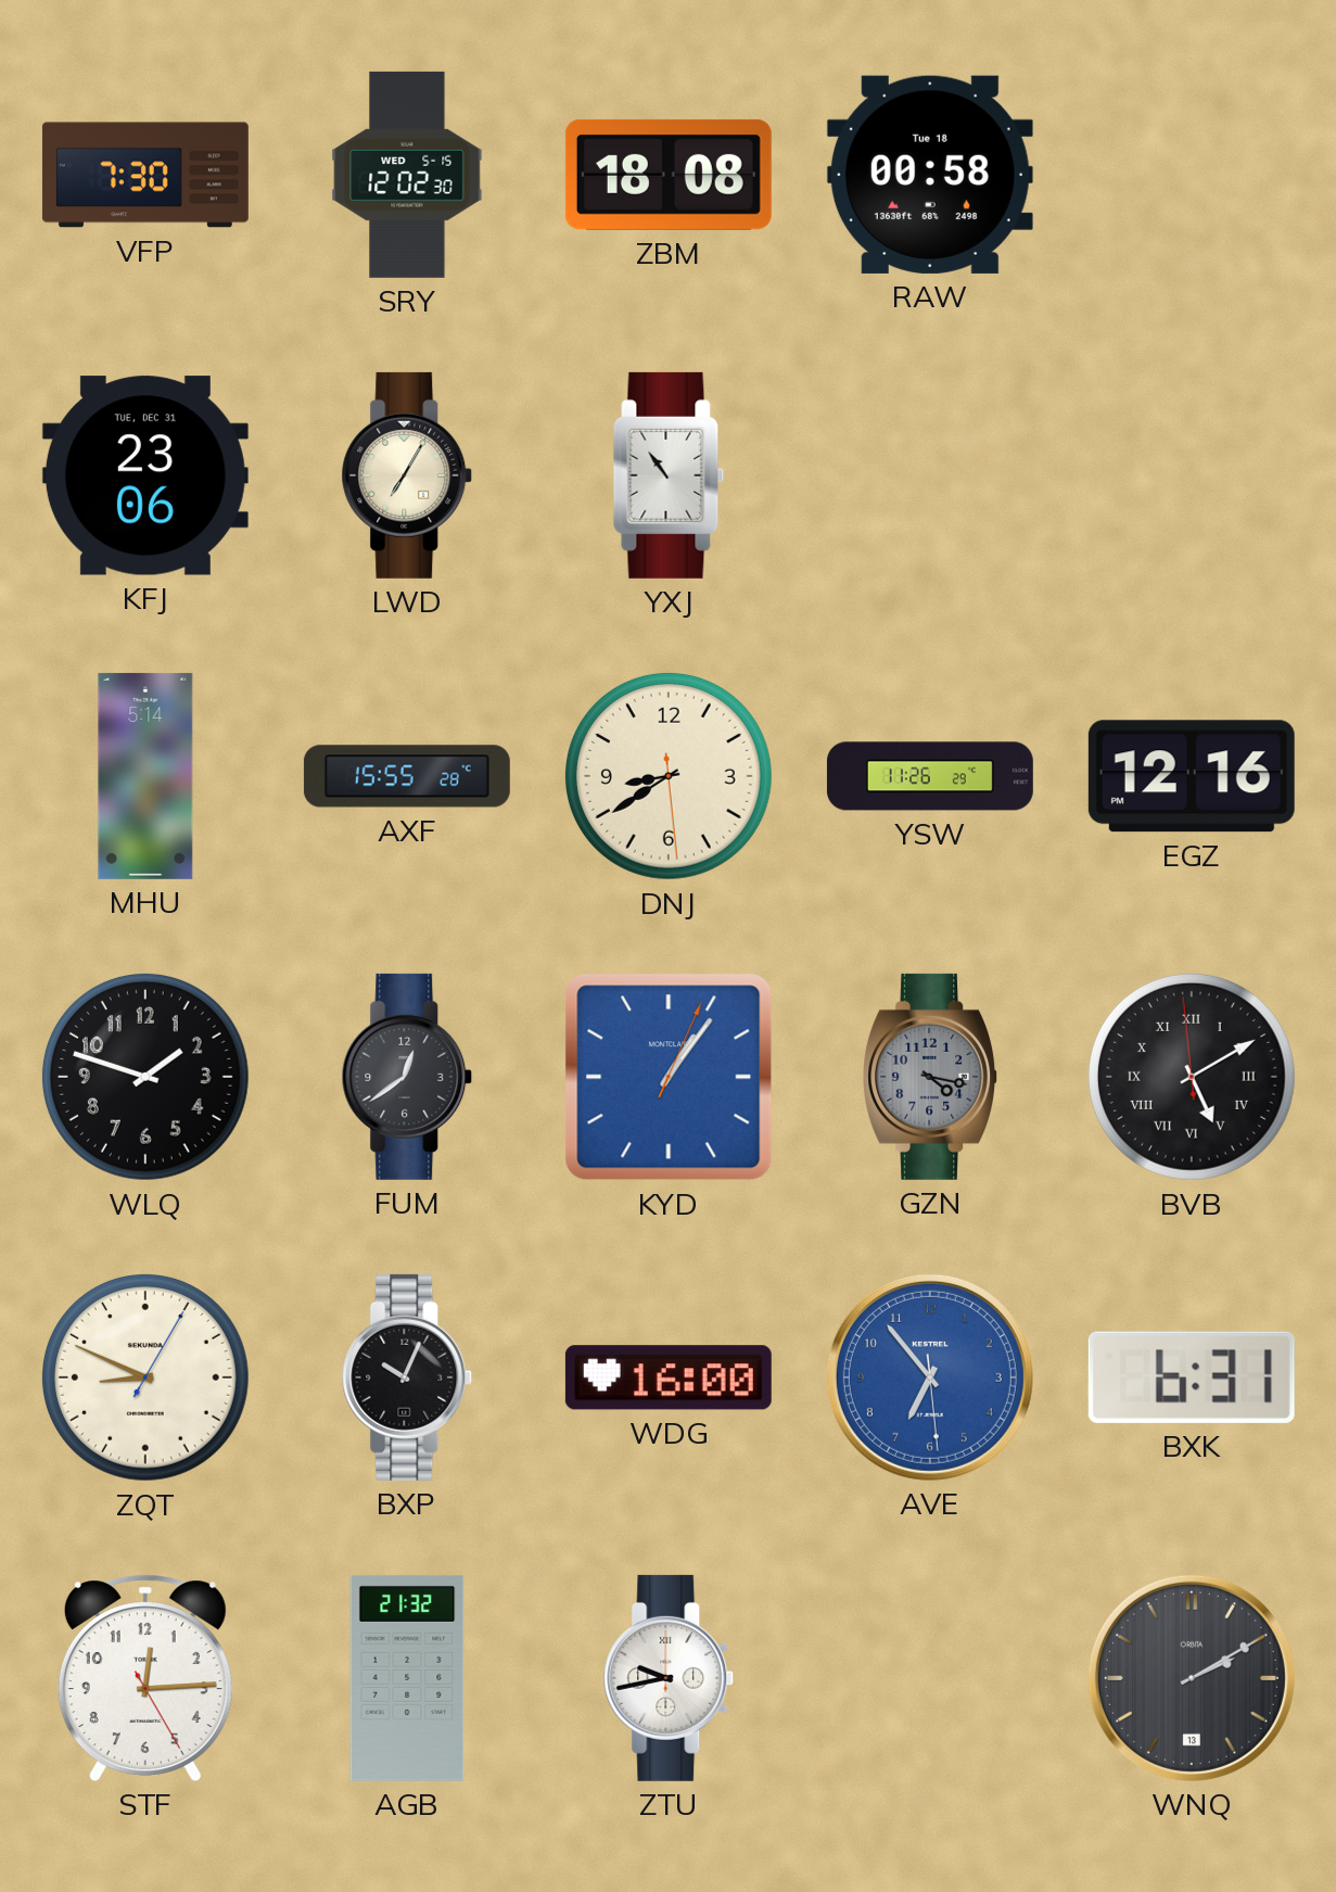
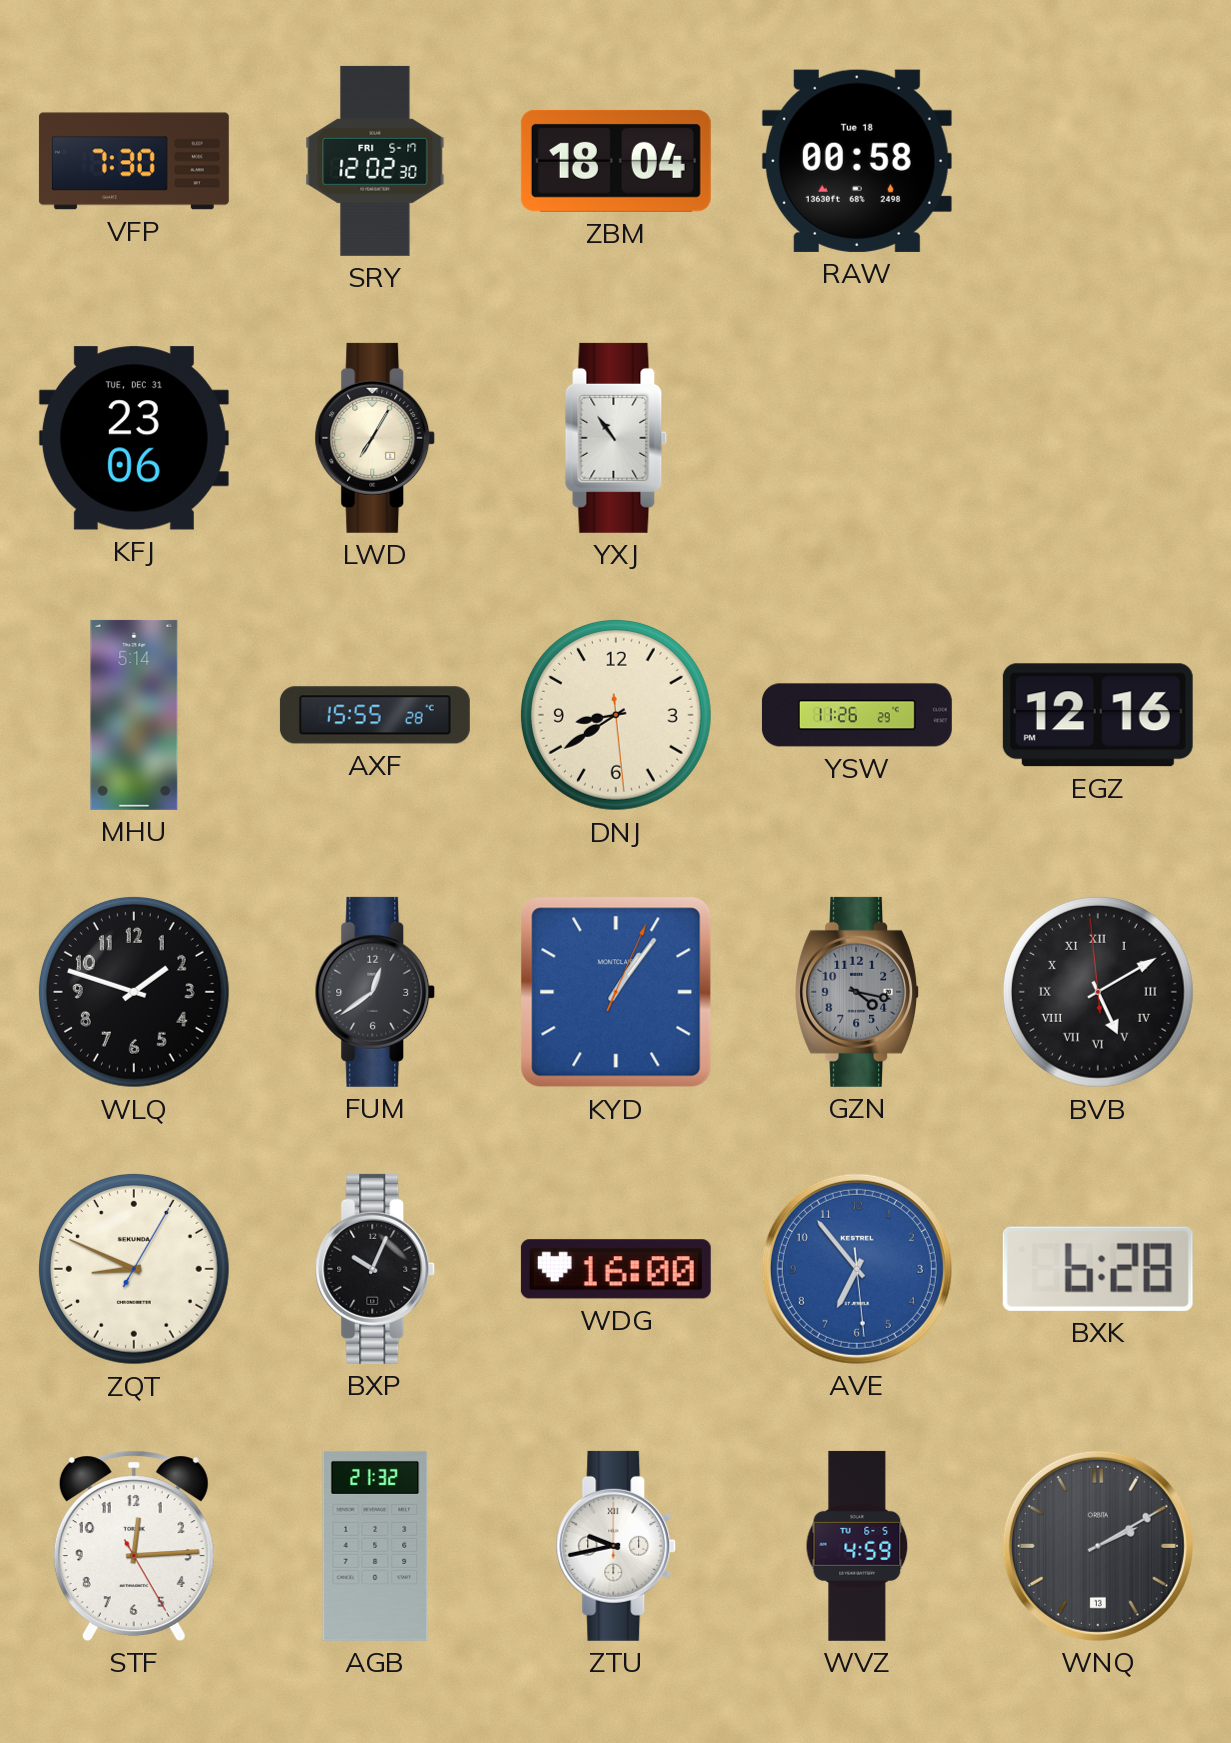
SRY date: WED 5-15 -> FRI 5-17 (375, 161)
ZBM: 18:08 -> 18:04 (616, 161)
BXK: 6:31 -> 6:28 (1098, 1269)
WVZ: none -> 4:59 (857, 1546)
